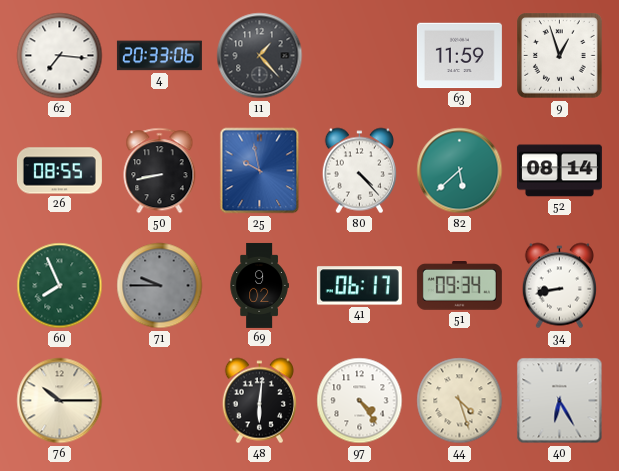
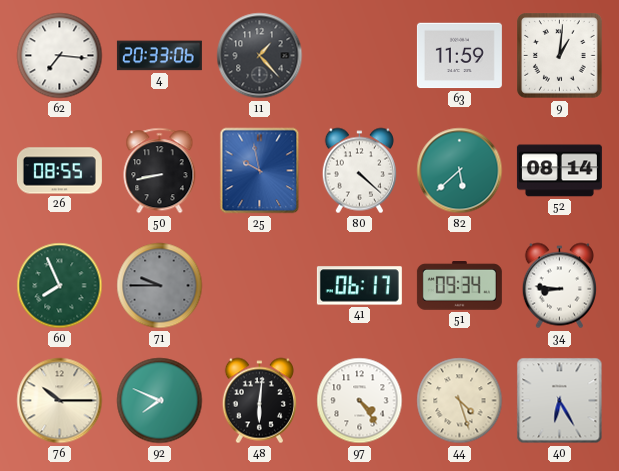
9: 12:57 -> 1:01 (560, 56)
80: 4:23 -> 4:22 (359, 171)
69: 9:02 -> none (259, 285)
34: 8:43 -> 8:46 (559, 286)
92: none -> 7:49 (160, 401)
